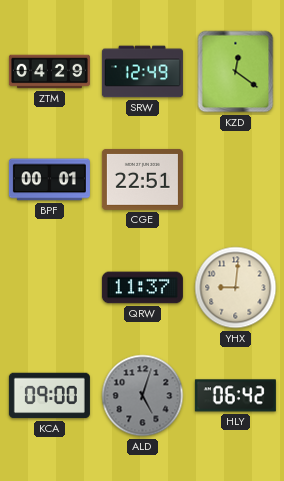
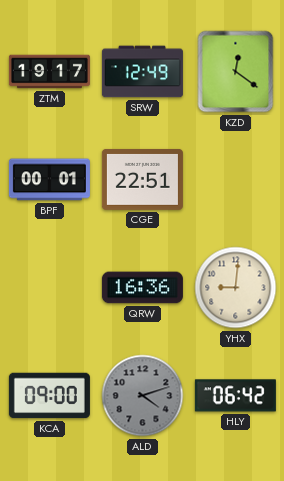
ZTM: 04:29 -> 19:17 (49, 72)
QRW: 11:37 -> 16:36 (142, 288)
ALD: 5:03 -> 4:12 (143, 396)
